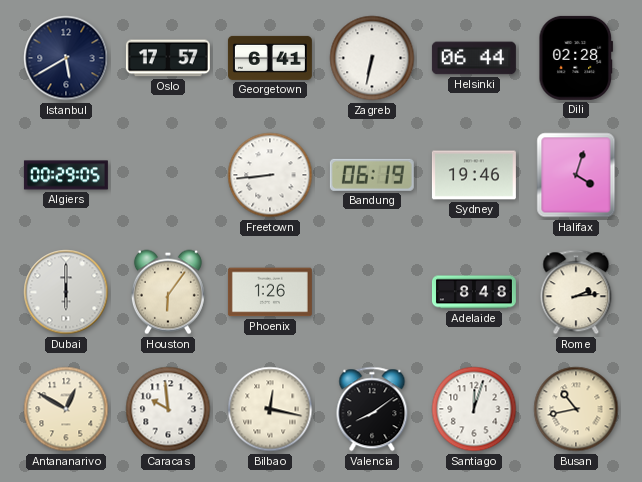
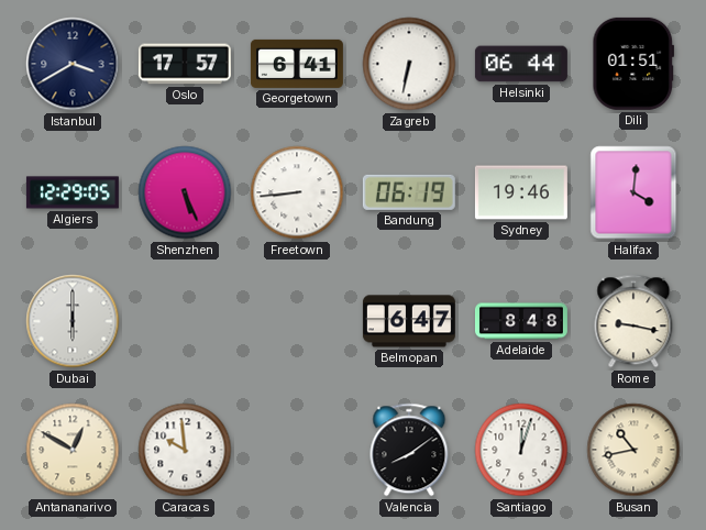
Istanbul: 5:40 -> 3:40 (73, 64)
Dili: 02:28 -> 01:51 (633, 64)
Algiers: 00:29 -> 12:29 (73, 192)
Shenzhen: none -> 5:26 (185, 192)
Halifax: 4:03 -> 4:01 (633, 192)
Houston: 6:06 -> none (168, 292)
Phoenix: 1:26 -> none (270, 292)
Belmopan: none -> 6:47 (409, 321)
Rome: 2:14 -> 9:17 (633, 321)
Bilbao: 12:17 -> none (270, 409)
